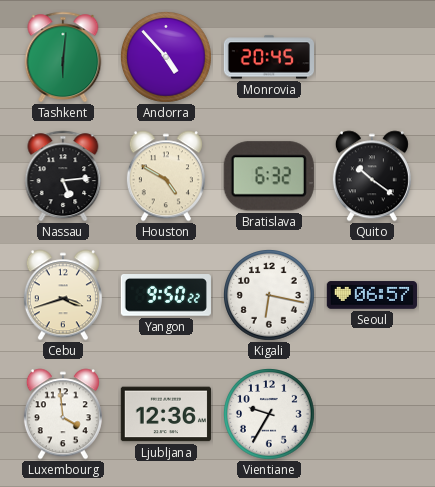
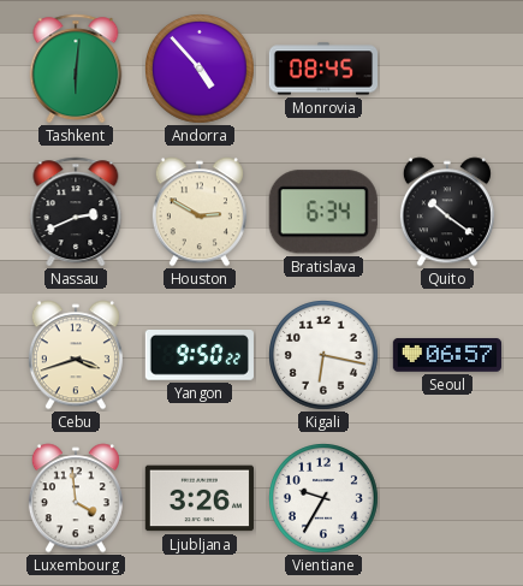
Monrovia: 20:45 -> 08:45 (322, 69)
Nassau: 5:14 -> 2:41 (76, 212)
Houston: 4:50 -> 2:50 (200, 212)
Bratislava: 6:32 -> 6:34 (323, 212)
Ljubljana: 12:36 -> 3:26 (200, 498)
